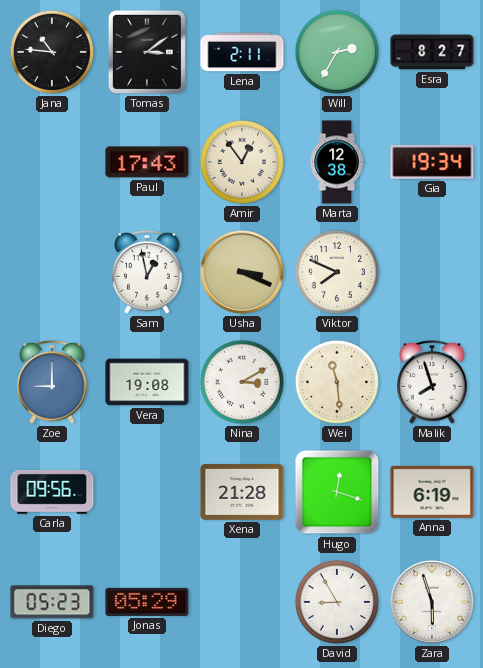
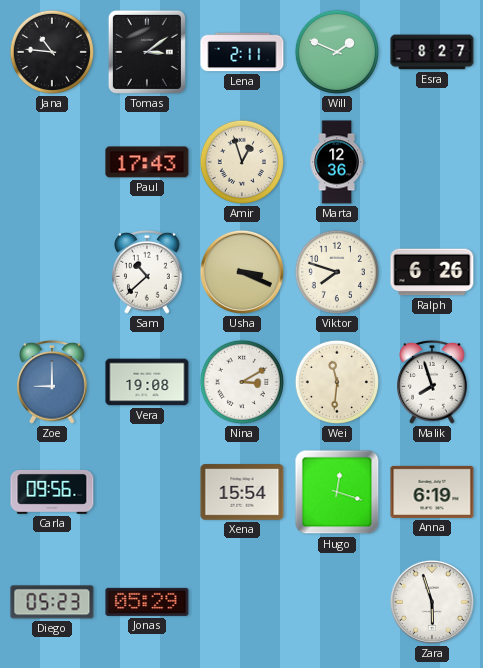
Will: 2:35 -> 1:49 (337, 52)
Amir: 12:54 -> 12:57 (242, 162)
Marta: 12:38 -> 12:36 (337, 162)
Gia: 19:34 -> none (432, 162)
Sam: 12:58 -> 10:38 (148, 272)
Viktor: 7:49 -> 7:48 (337, 272)
Ralph: none -> 6:26 (432, 272)
Wei: 11:29 -> 11:31 (337, 382)
Xena: 21:28 -> 15:54 (242, 492)
David: 8:55 -> none (337, 602)
